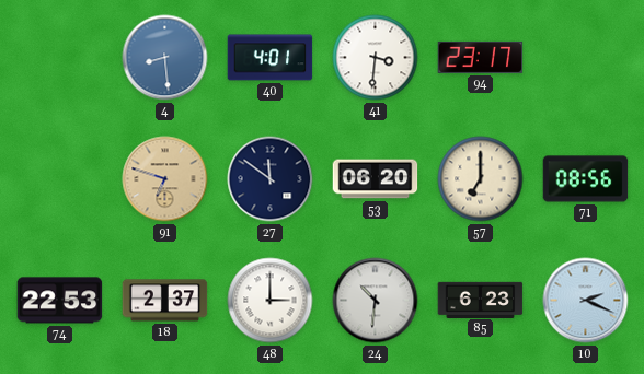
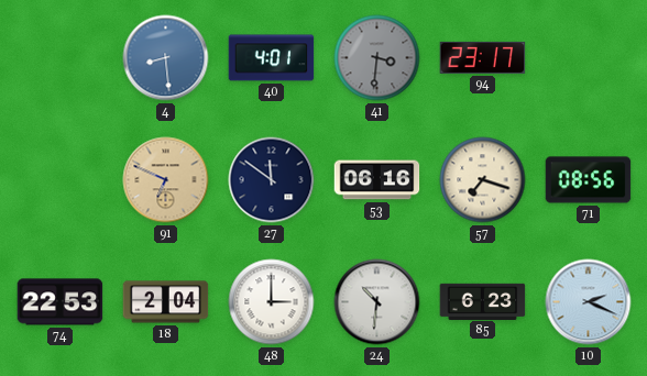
41 dial: white -> grey (377, 58)
91: 6:48 -> 6:49 (166, 180)
53: 06:20 -> 06:16 (377, 180)
57: 7:00 -> 7:18 (483, 180)
18: 2:37 -> 2:04 (166, 302)
